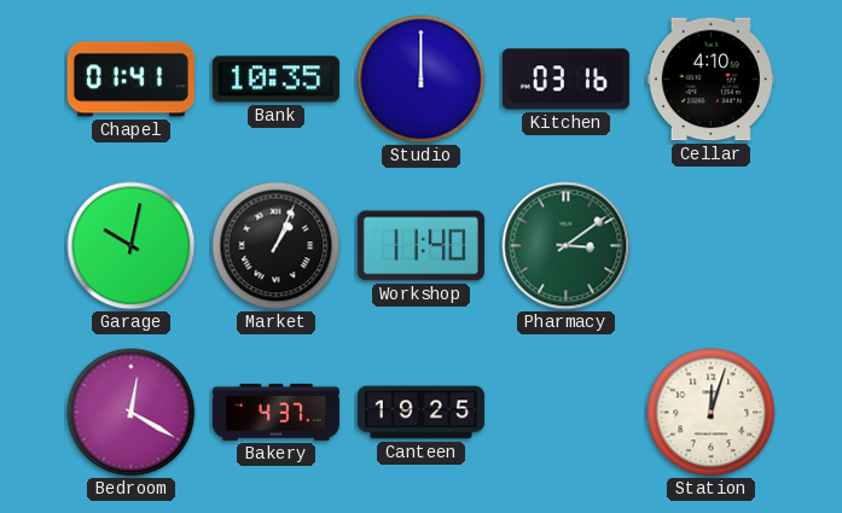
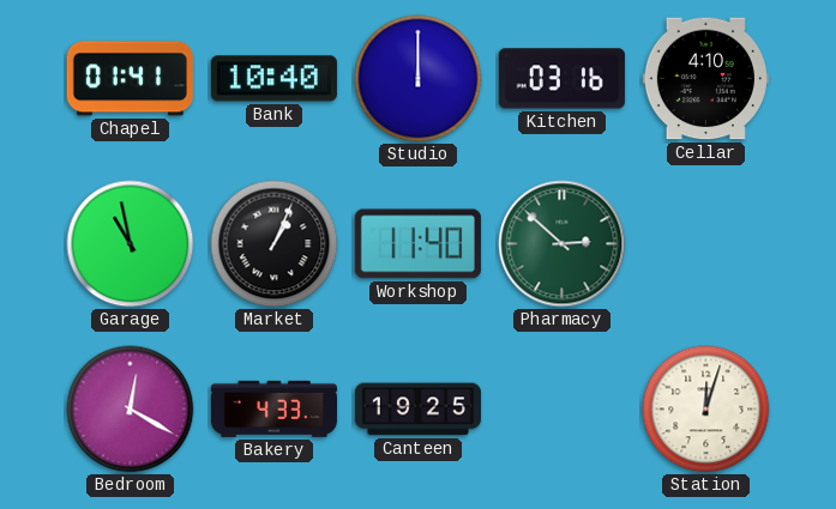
Bank: 10:35 -> 10:40 (273, 79)
Garage: 10:02 -> 10:58 (131, 244)
Pharmacy: 3:09 -> 2:52 (563, 244)
Bakery: 4:37 -> 4:33 (273, 408)
